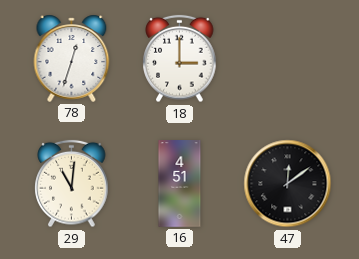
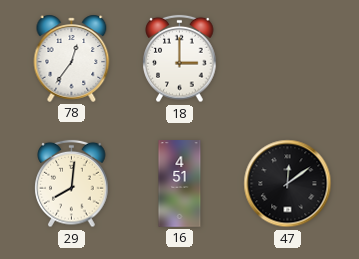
78: 12:33 -> 12:36 (72, 58)
29: 11:01 -> 8:01 (72, 184)
